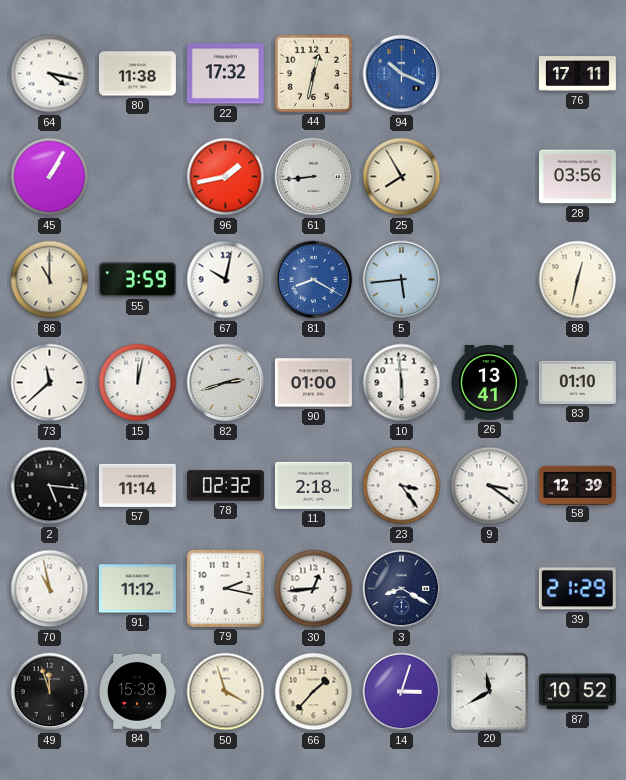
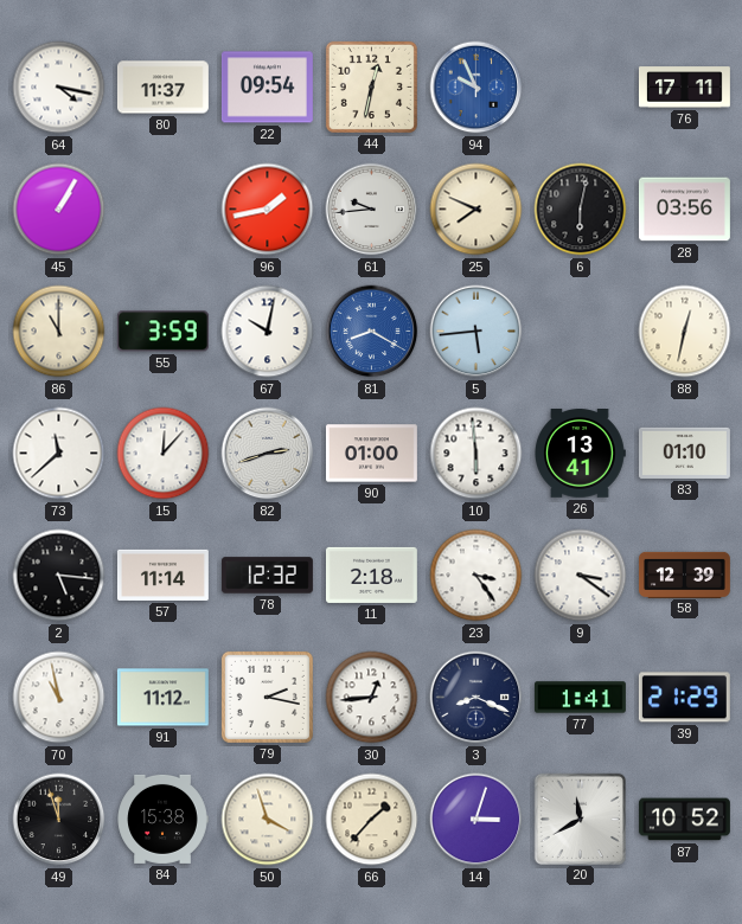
80: 11:38 -> 11:37 (162, 88)
22: 17:32 -> 09:54 (267, 88)
94: 10:19 -> 9:56 (476, 88)
61: 8:44 -> 9:44 (372, 210)
25: 7:55 -> 7:49 (476, 210)
6: none -> 6:02 (581, 210)
15: 12:02 -> 12:07 (164, 454)
78: 02:32 -> 12:32 (267, 576)
3: 8:20 -> 8:19 (476, 698)
77: none -> 1:41 (580, 698)
